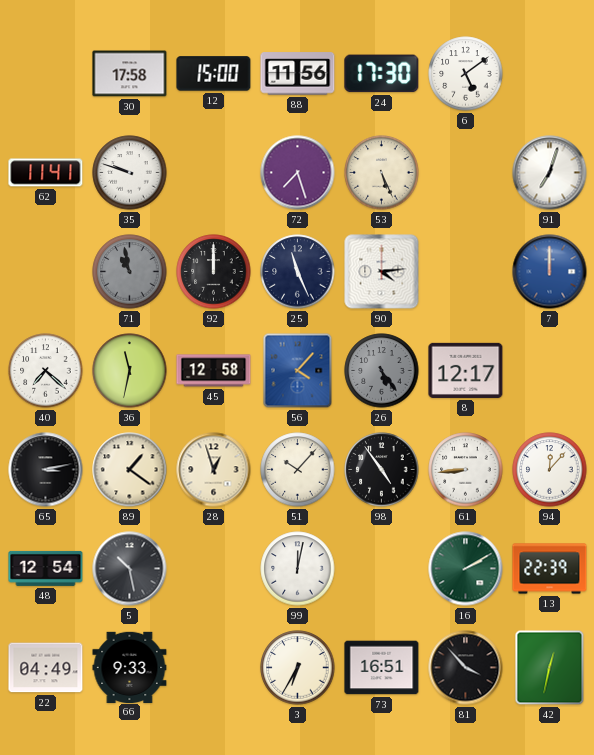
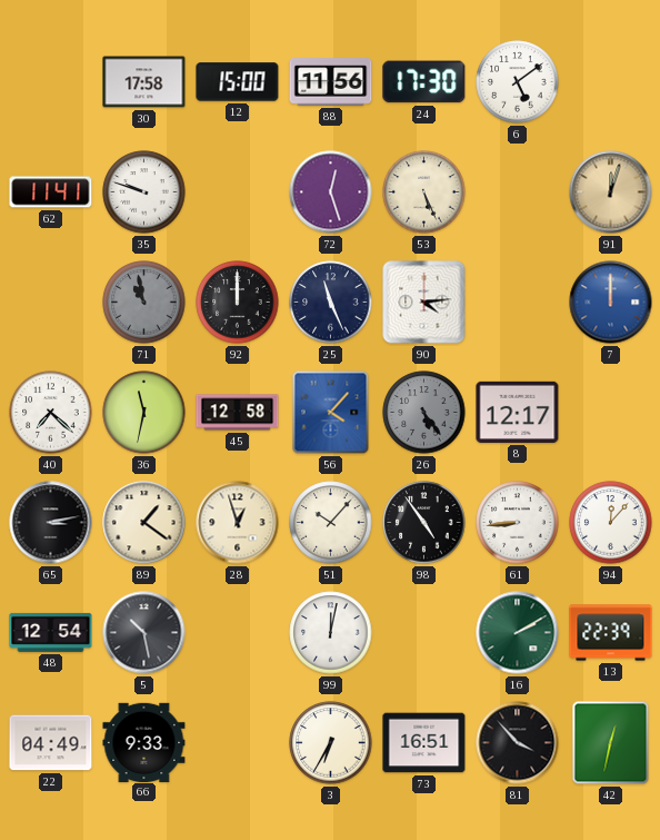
72: 7:27 -> 12:27 (331, 192)
91: 7:03 -> 12:03 (611, 192)
91 dial: white -> champagne (611, 192)
